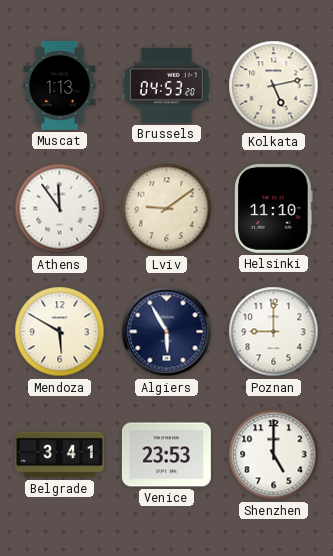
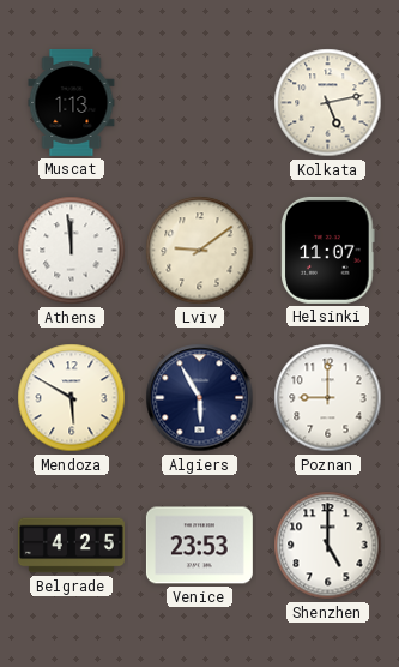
Brussels: 04:53 -> none (166, 85)
Athens: 11:54 -> 11:59 (72, 251)
Helsinki: 11:10 -> 11:07 (328, 250)
Belgrade: 3:41 -> 4:25 (71, 546)
